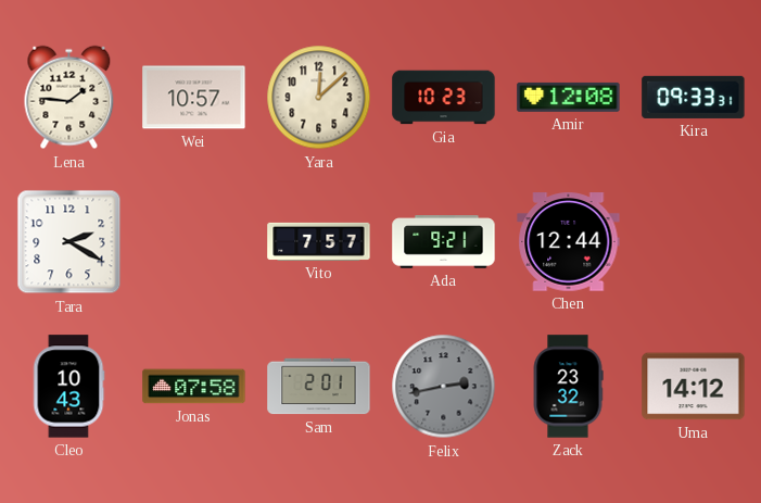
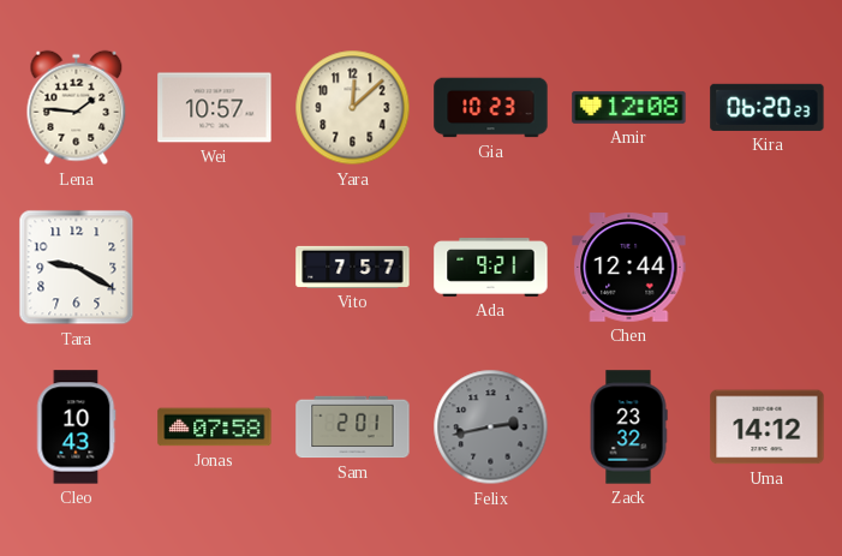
Kira: 09:33 -> 06:20 (768, 107)
Tara: 2:20 -> 9:20 (77, 268)
